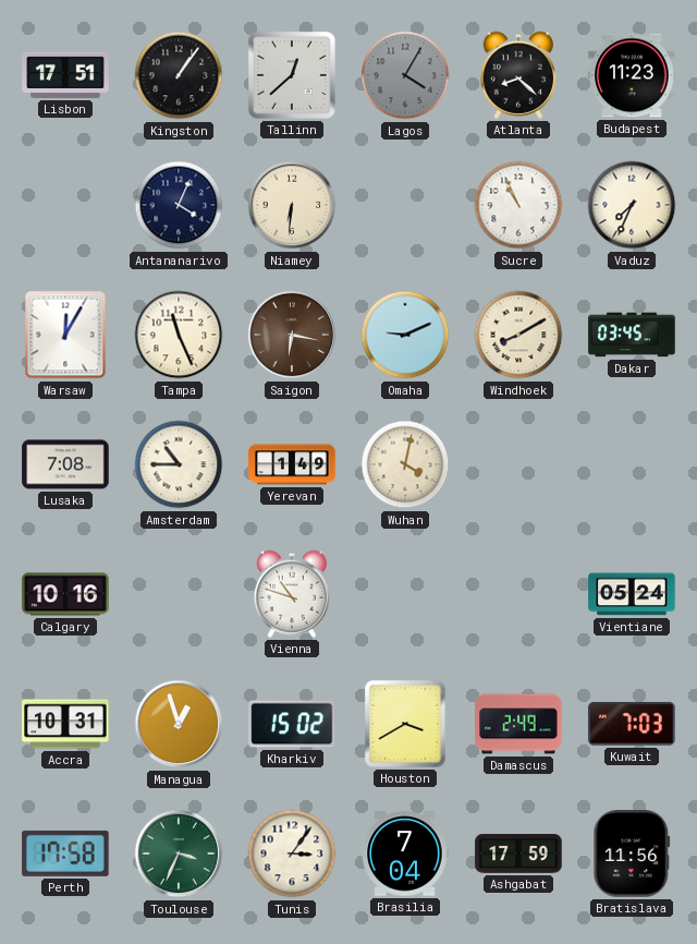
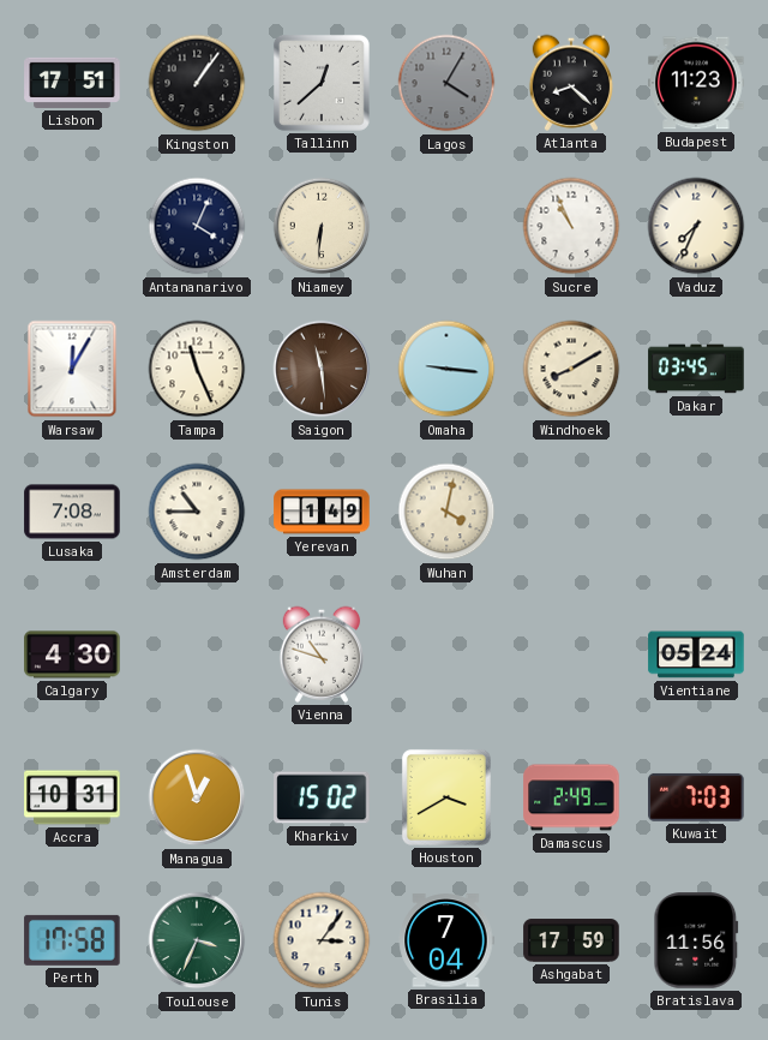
Saigon: 6:17 -> 11:29 (322, 369)
Omaha: 9:11 -> 9:16 (446, 369)
Calgary: 10:16 -> 4:30 (72, 655)
